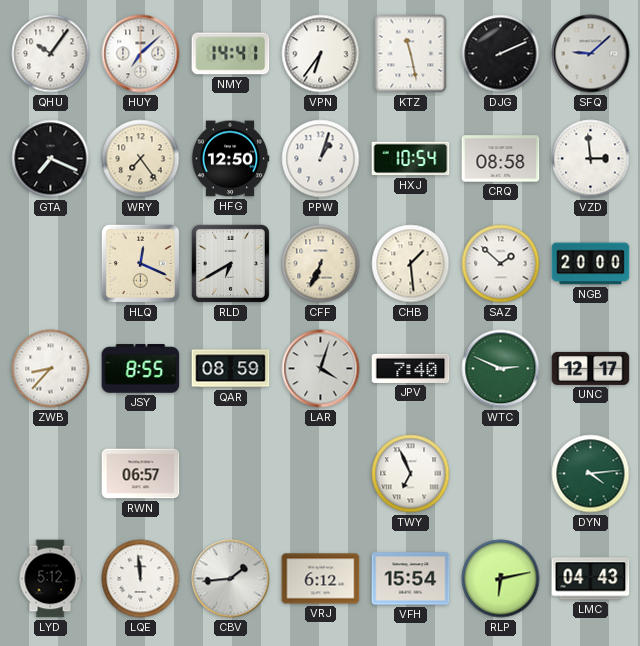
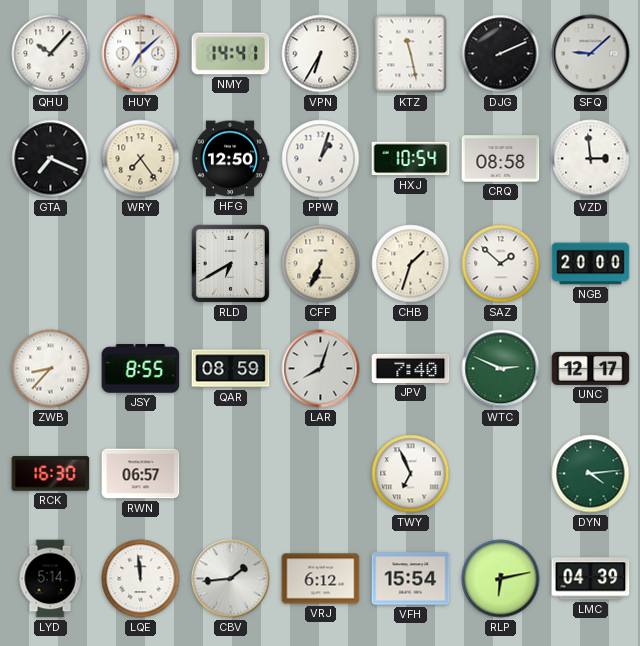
QHU: 10:06 -> 10:07 (51, 54)
VPN: 6:36 -> 6:35 (321, 54)
HLQ: 12:19 -> none (140, 263)
CHB: 1:29 -> 1:33 (411, 264)
LAR: 4:03 -> 8:03 (321, 369)
RCK: none -> 16:30 (51, 474)
LYD: 5:12 -> 5:14 (50, 579)
LMC: 04:43 -> 04:39 (591, 579)
